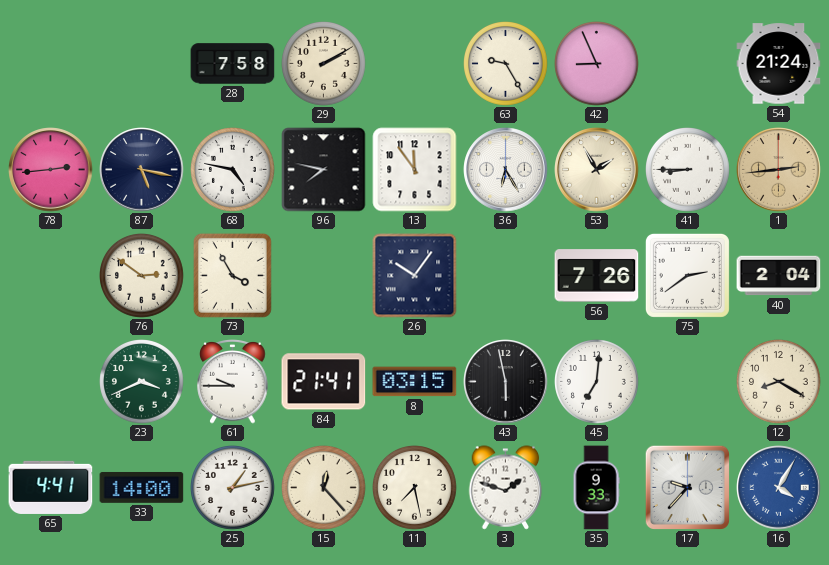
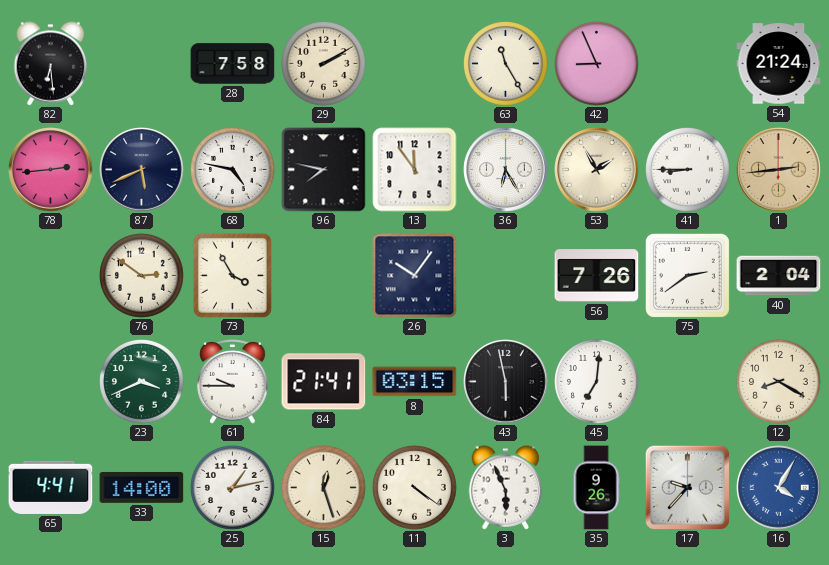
82: none -> 6:29 (51, 64)
63: 9:25 -> 11:25 (506, 64)
87: 5:17 -> 5:41 (142, 170)
15: 12:23 -> 12:27 (324, 488)
11: 7:28 -> 4:21 (415, 488)
3: 1:48 -> 5:56 (506, 488)
35: 9:33 -> 9:26 (596, 488)
